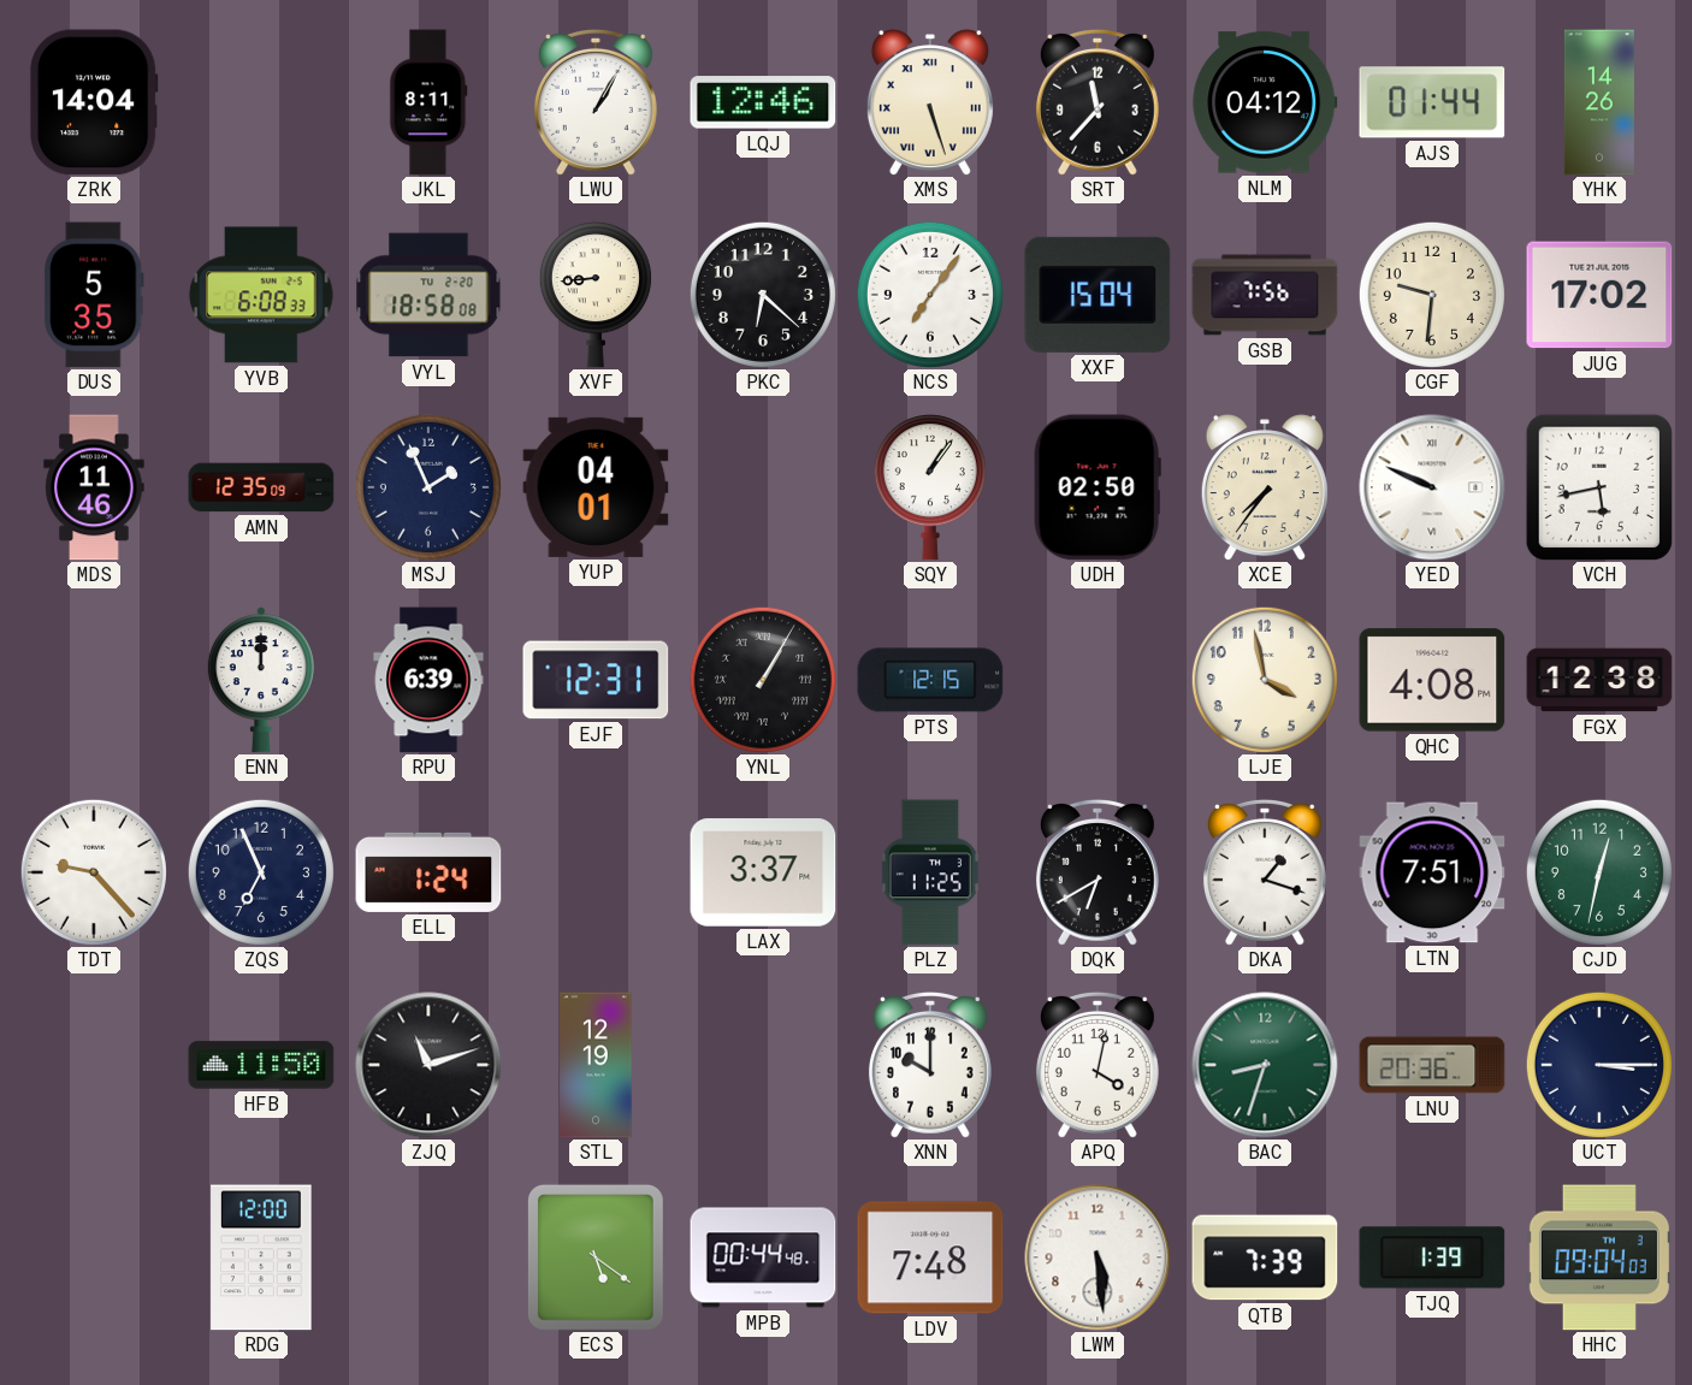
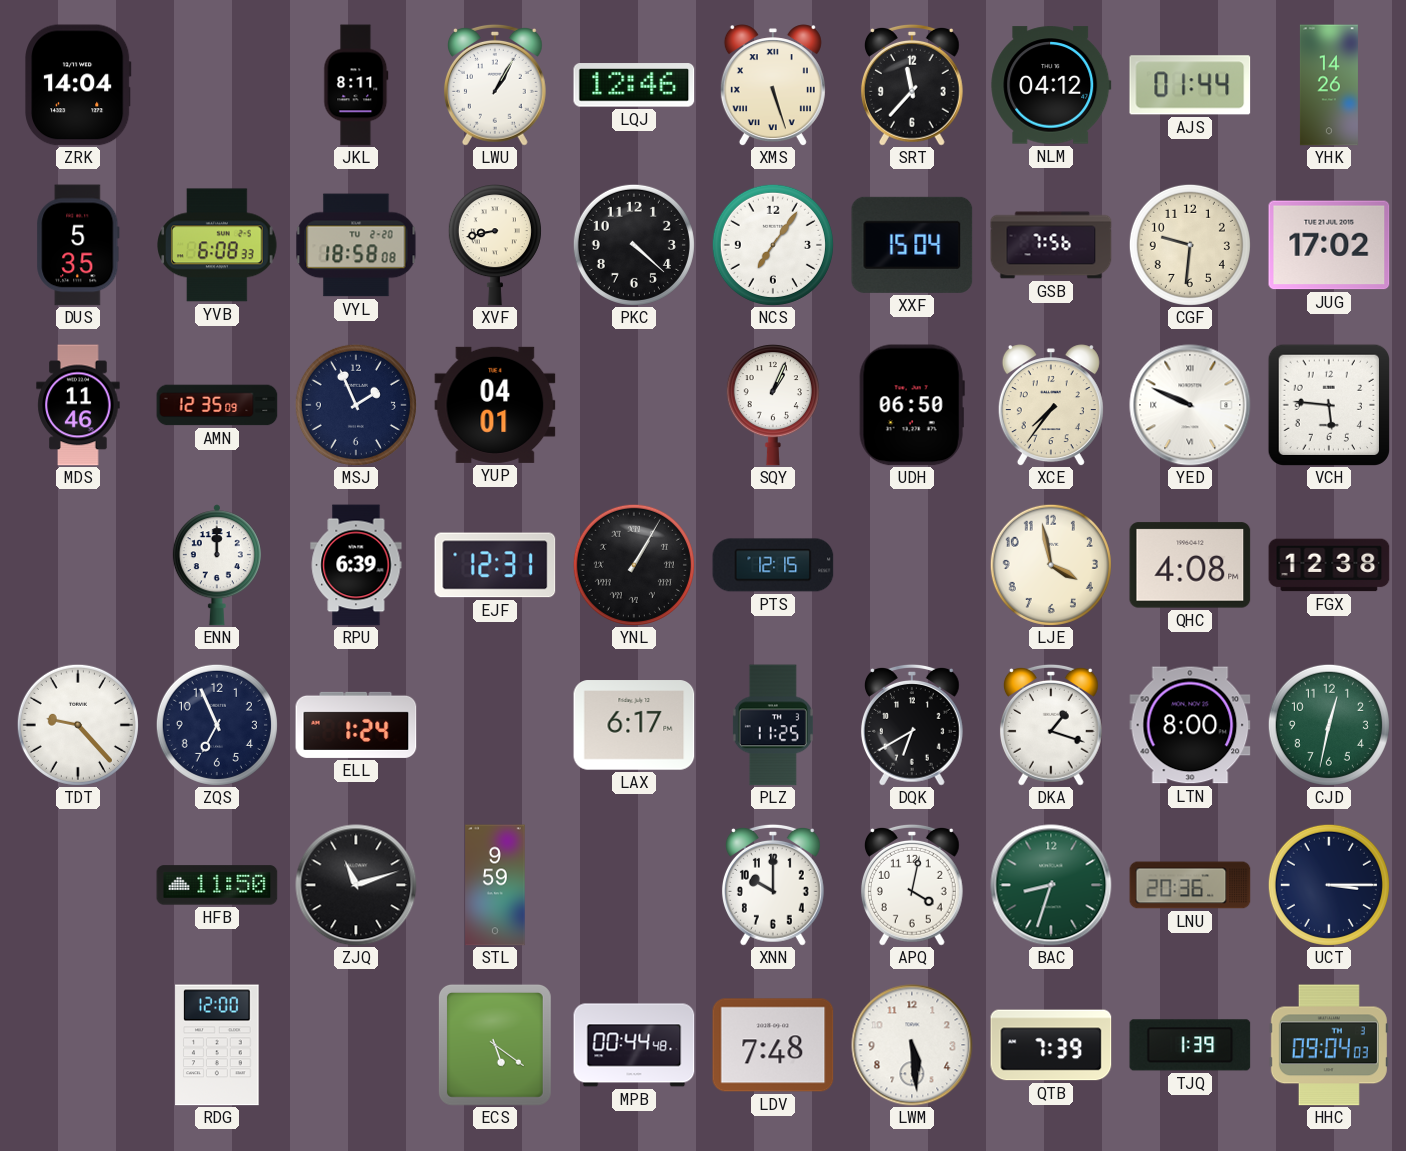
XVF: 8:44 -> 8:43 (495, 245)
PKC: 6:22 -> 4:22 (634, 245)
SQY: 1:06 -> 1:04 (773, 405)
UDH: 02:50 -> 06:50 (912, 405)
VCH: 5:43 -> 5:46 (1328, 404)
LAX: 3:37 -> 6:17 (634, 725)
LTN: 7:51 -> 8:00 (1190, 725)
STL: 12:19 -> 9:59 (495, 885)
